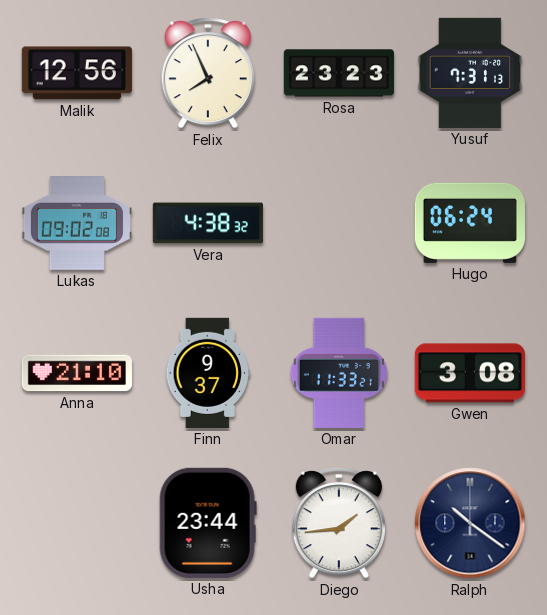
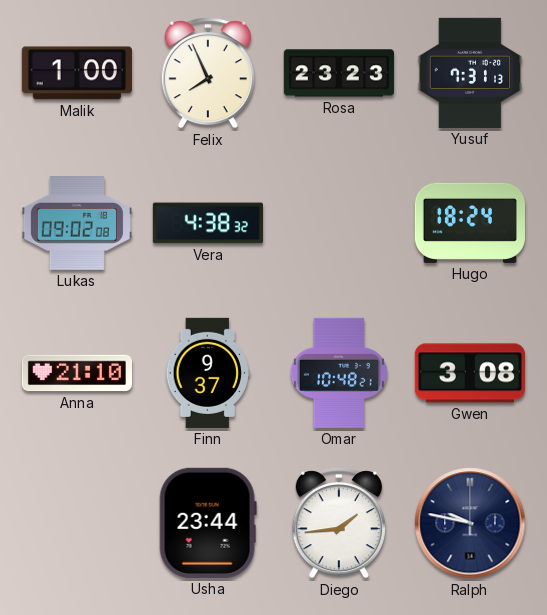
Malik: 12:56 -> 1:00 (77, 73)
Hugo: 06:24 -> 18:24 (470, 223)
Omar: 11:33 -> 10:48 (339, 373)
Ralph: 10:21 -> 9:47 (470, 523)
